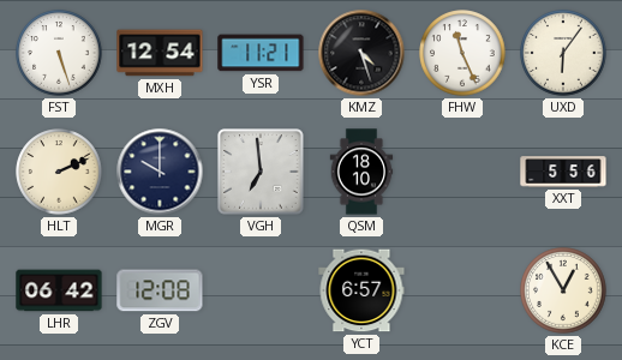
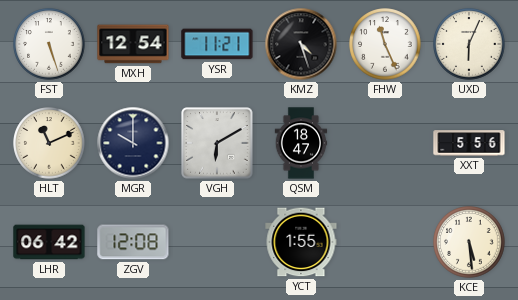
UXD: 6:06 -> 6:04 (469, 44)
HLT: 2:11 -> 11:11 (49, 143)
VGH: 6:59 -> 6:10 (217, 143)
QSM: 18:10 -> 18:47 (301, 143)
YCT: 6:57 -> 1:55 (301, 242)
KCE: 12:55 -> 5:29 (469, 242)
